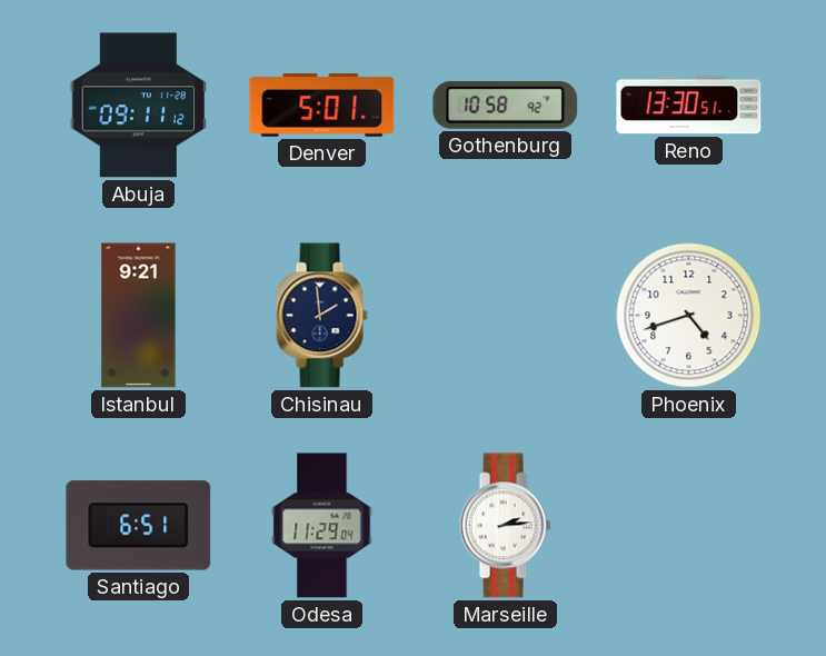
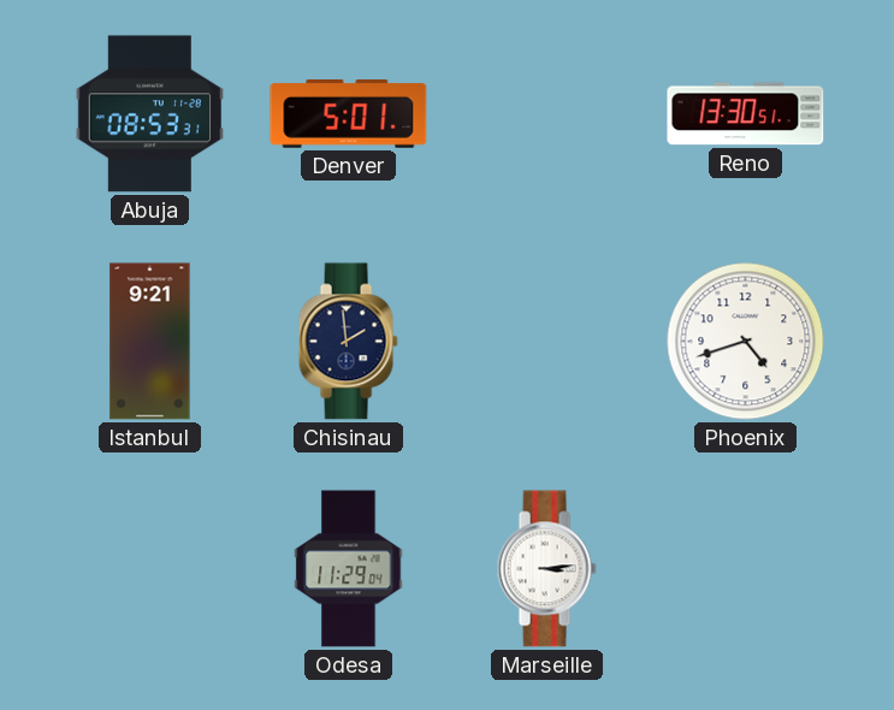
Abuja: 09:11 -> 08:53 (149, 114)
Gothenburg: 10:58 -> none (506, 105)
Santiago: 6:51 -> none (139, 526)
Marseille: 2:14 -> 3:14 (546, 569)
